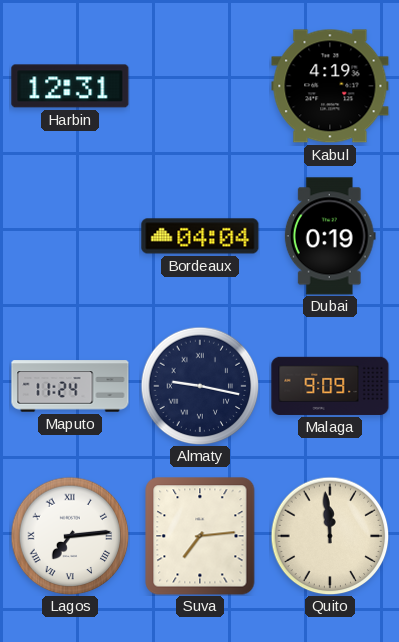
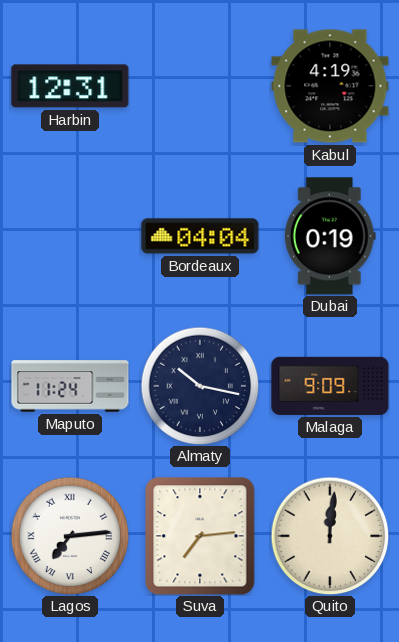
Almaty: 9:17 -> 10:17 (200, 386)
Quito: 11:59 -> 12:01 (330, 536)
